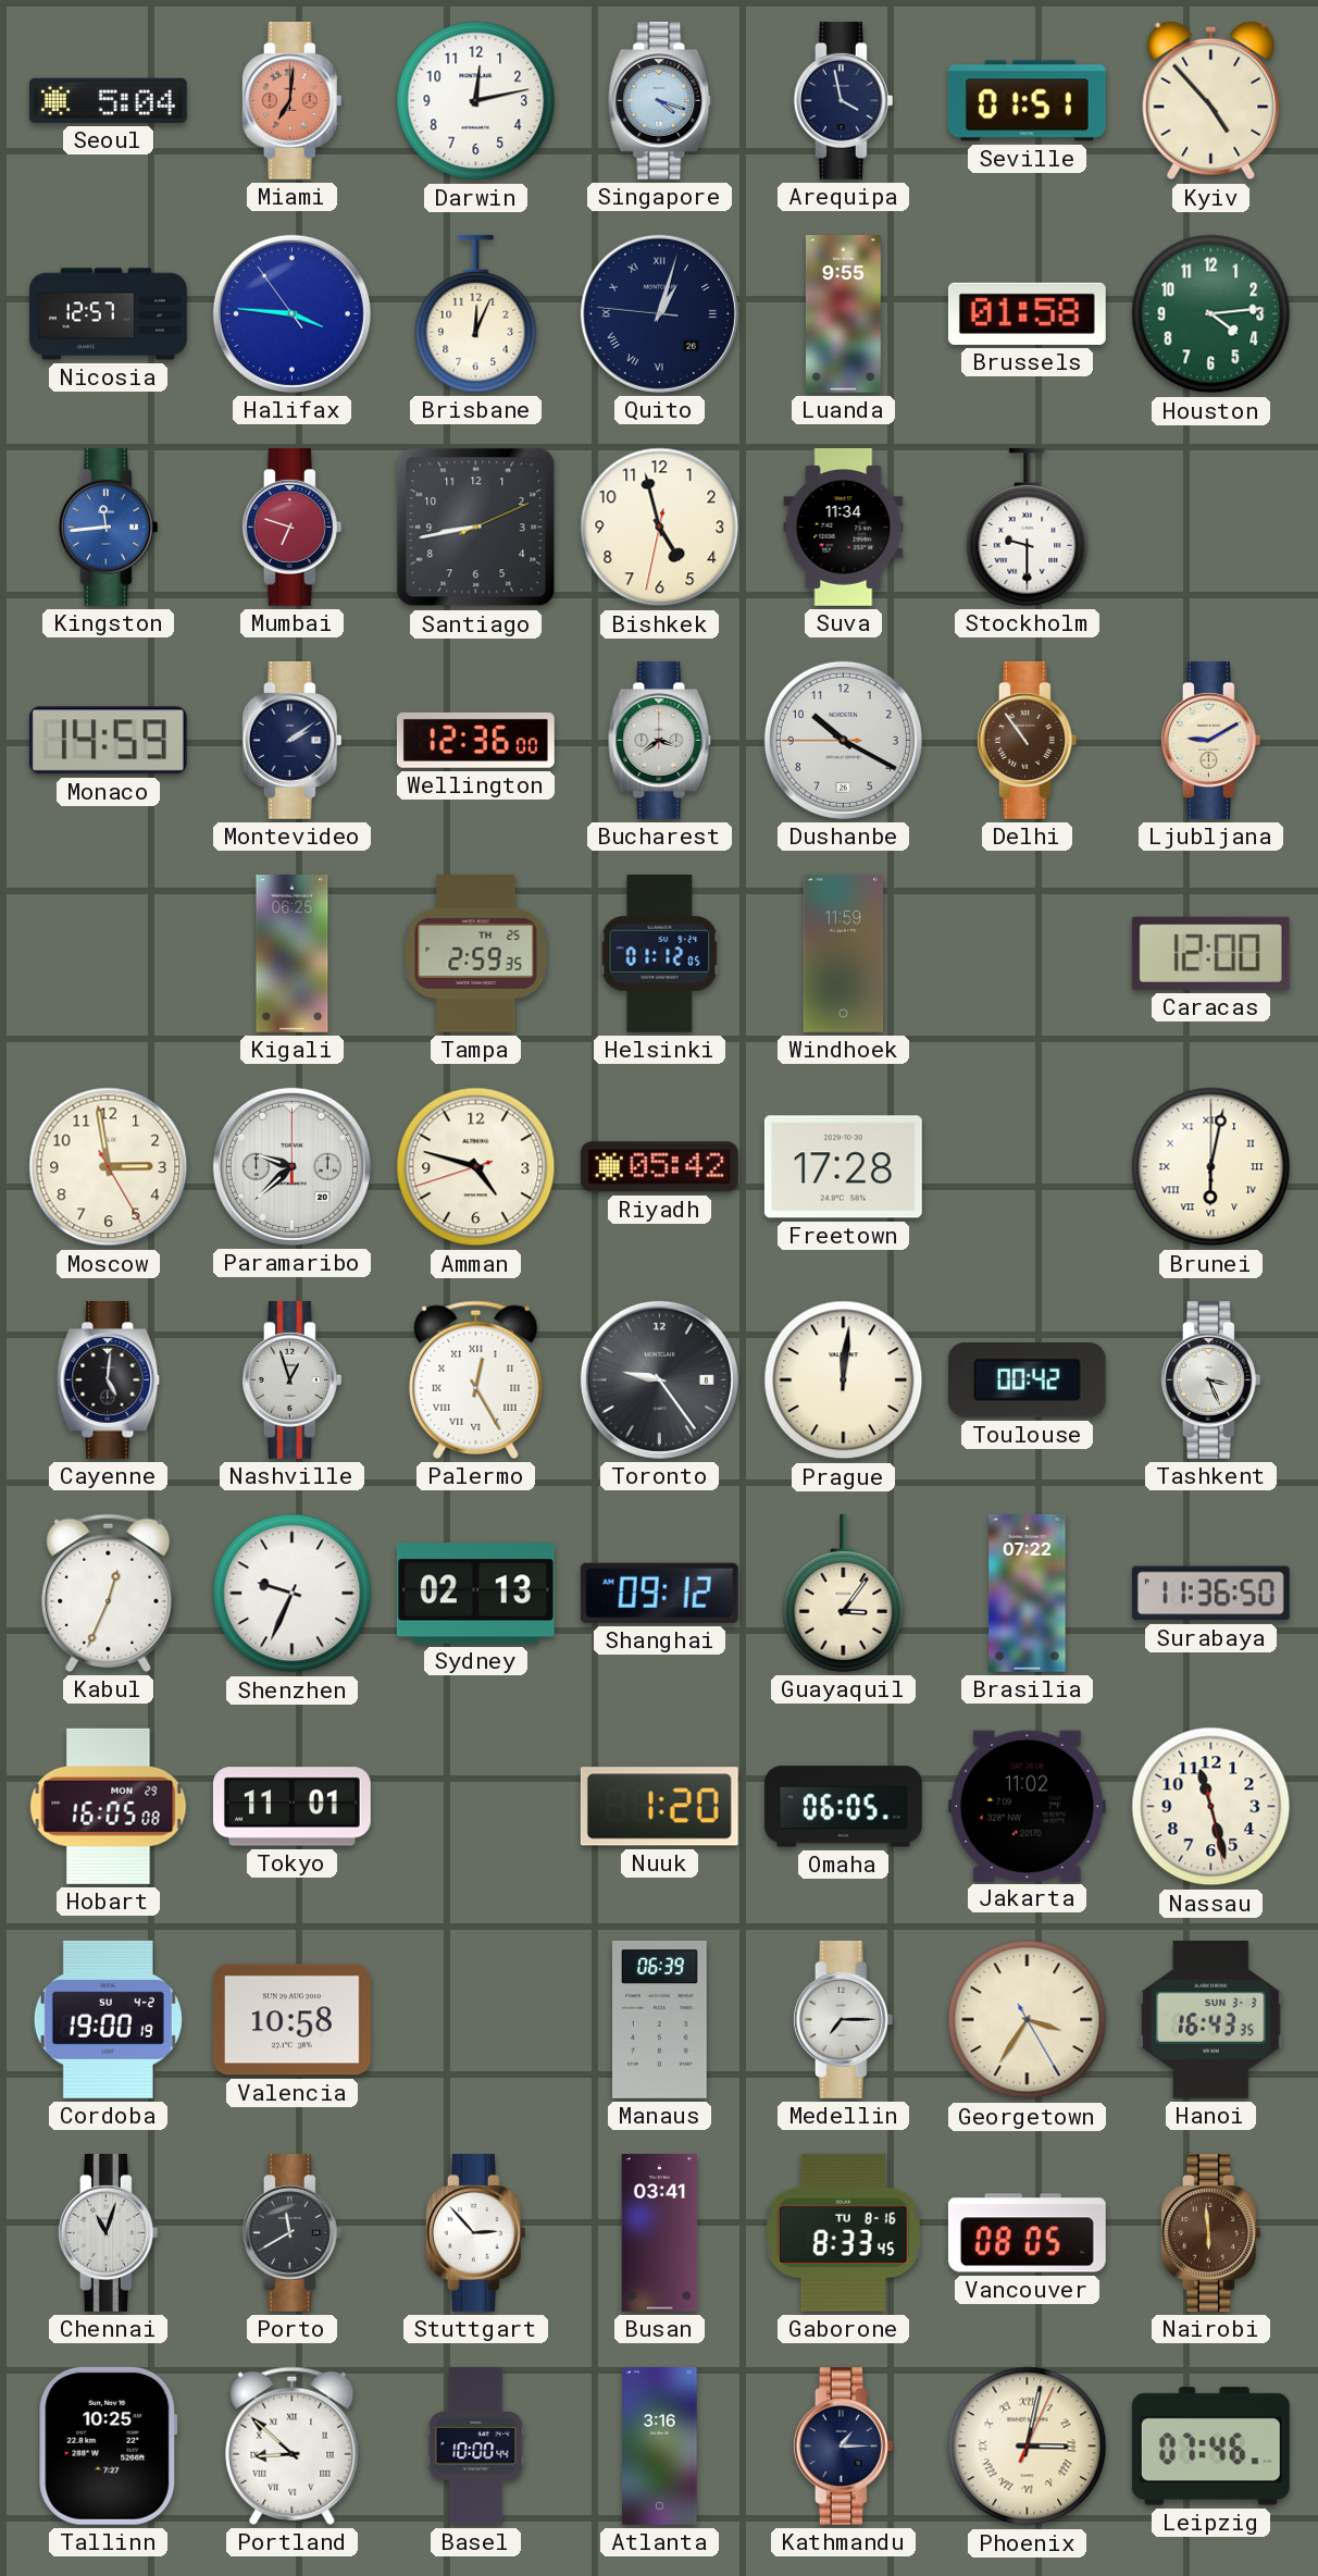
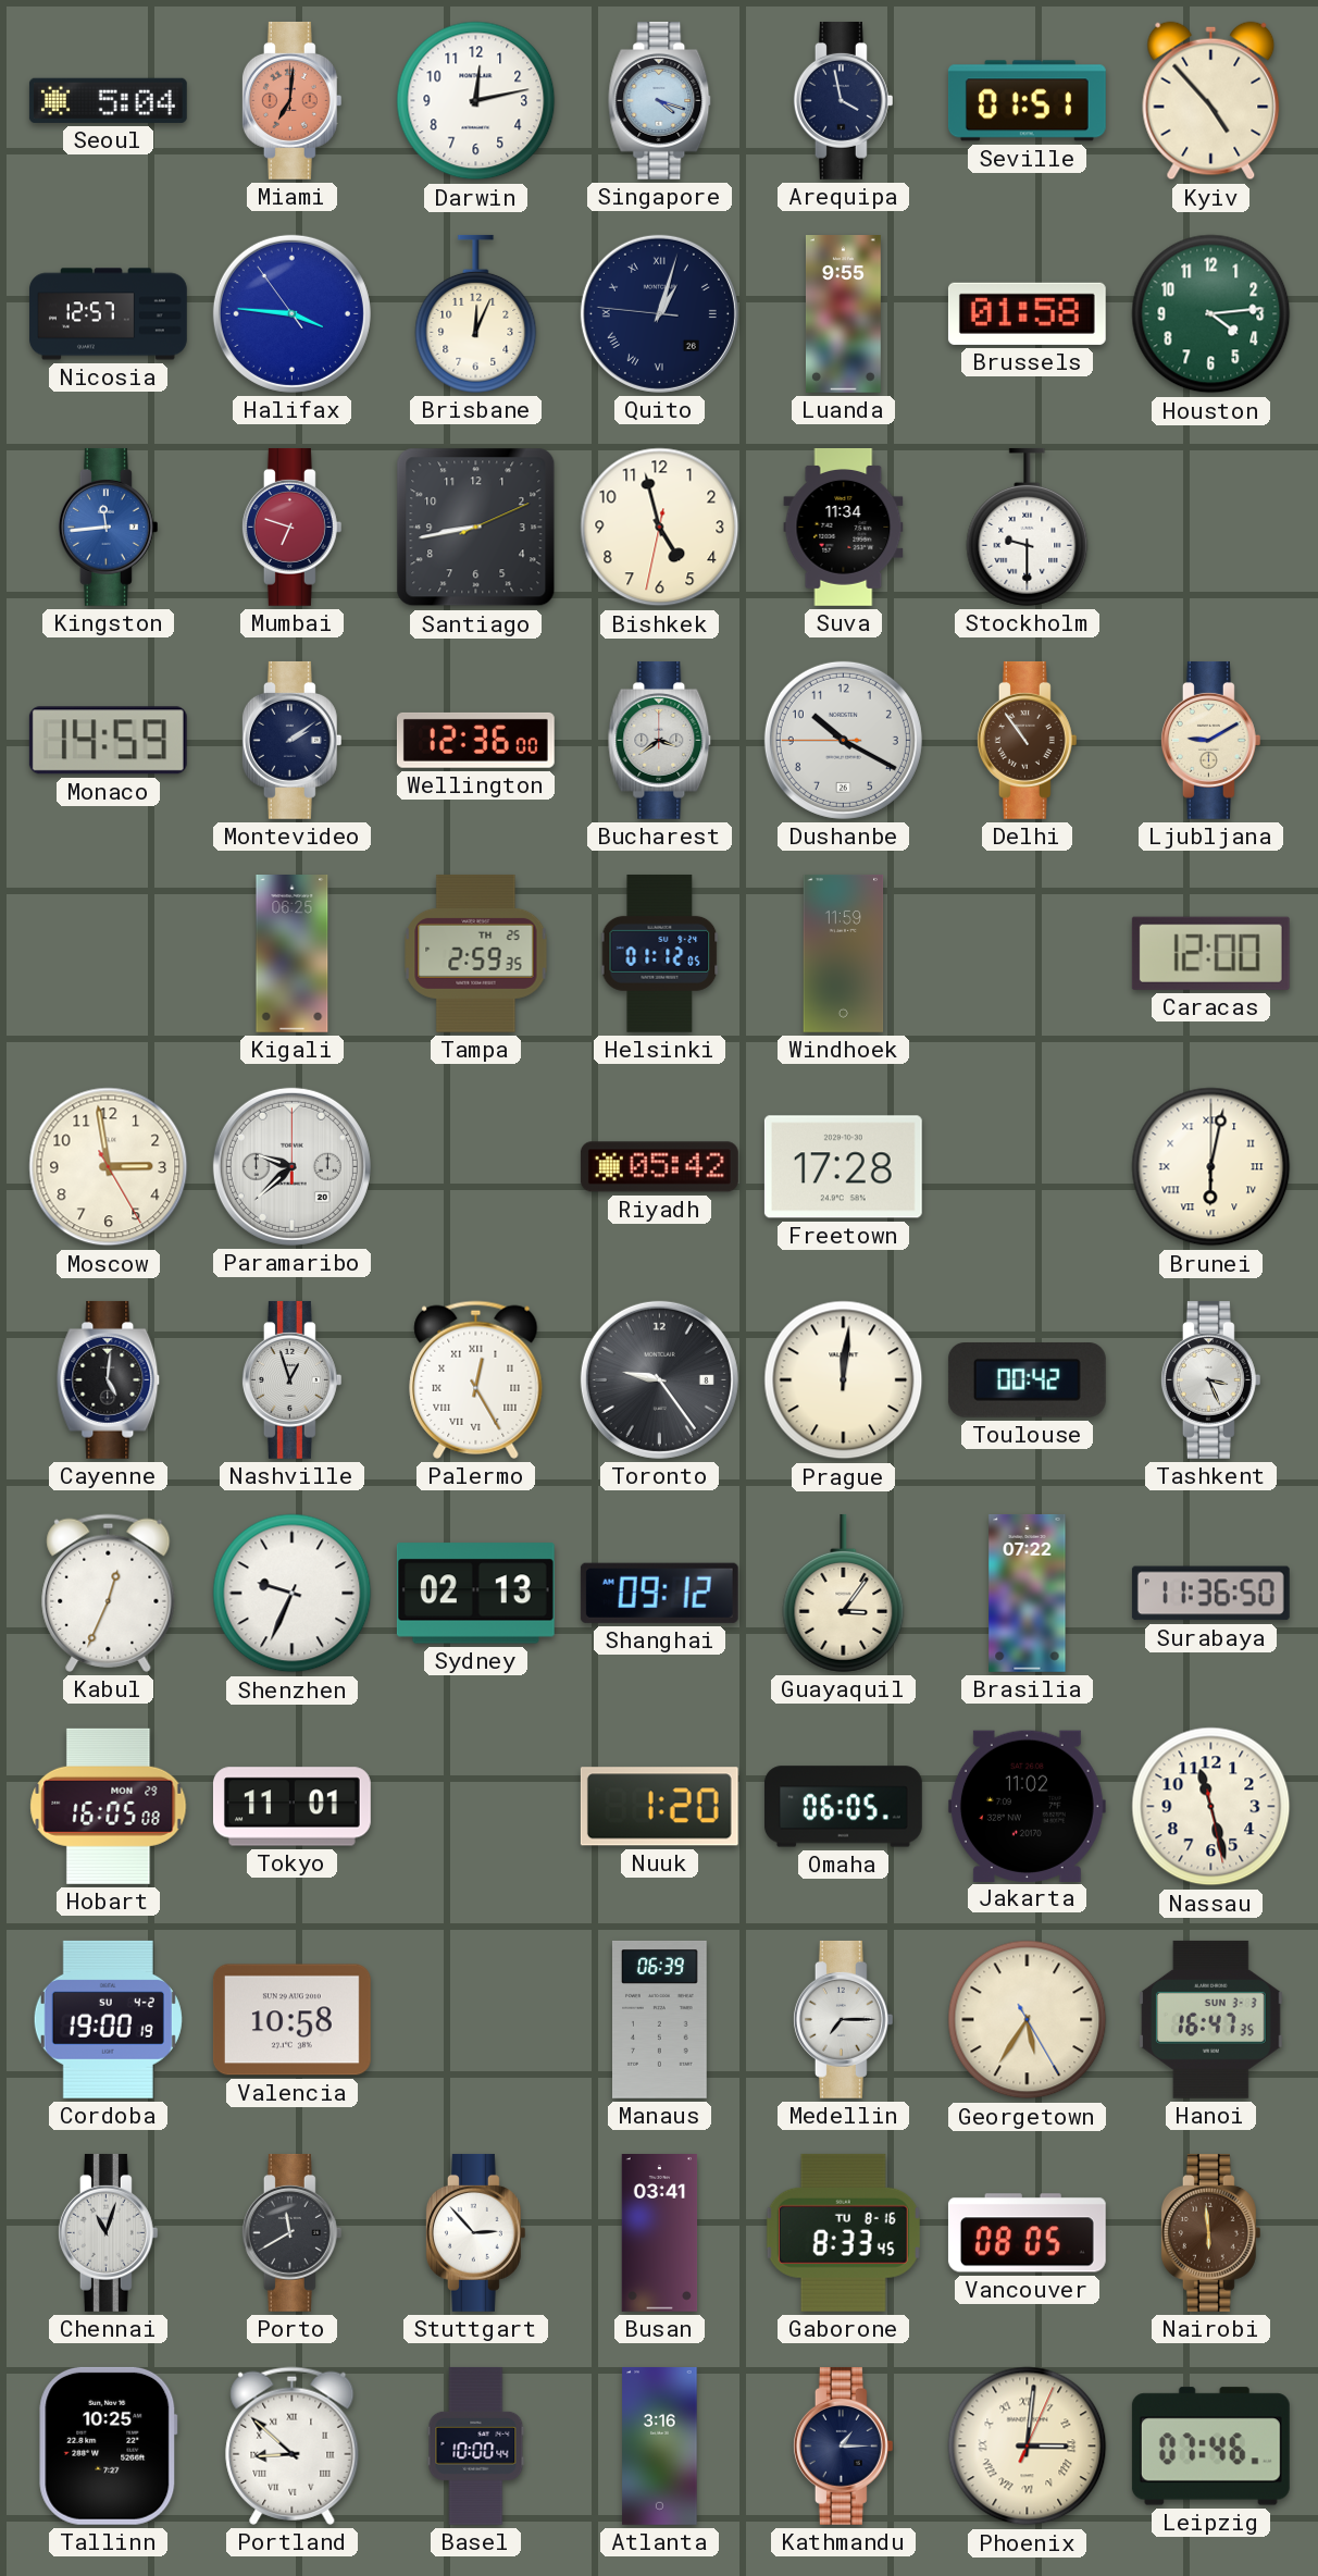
Amman: 4:47 -> none (476, 1167)
Georgetown: 3:35 -> 5:35 (1028, 2020)
Hanoi: 16:43 -> 16:47 (1210, 2019)
Phoenix: 3:02 -> 3:01 (1028, 2447)
